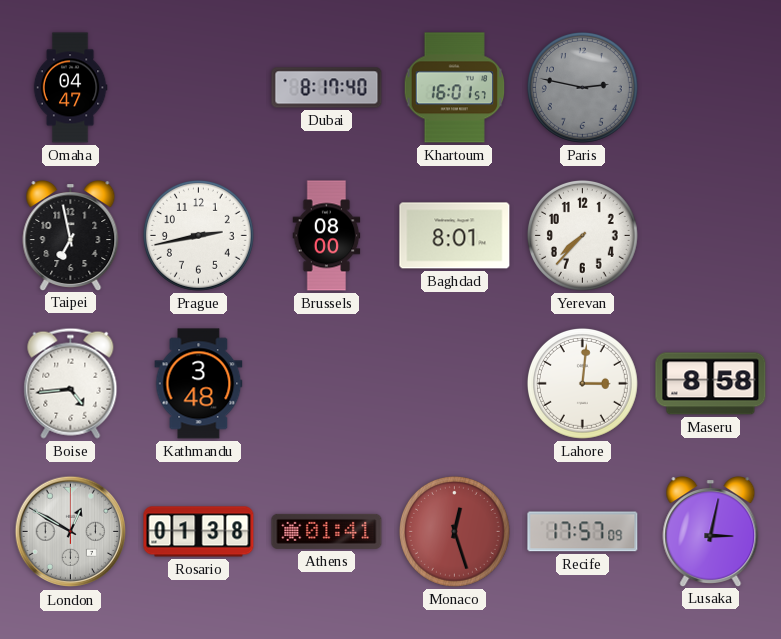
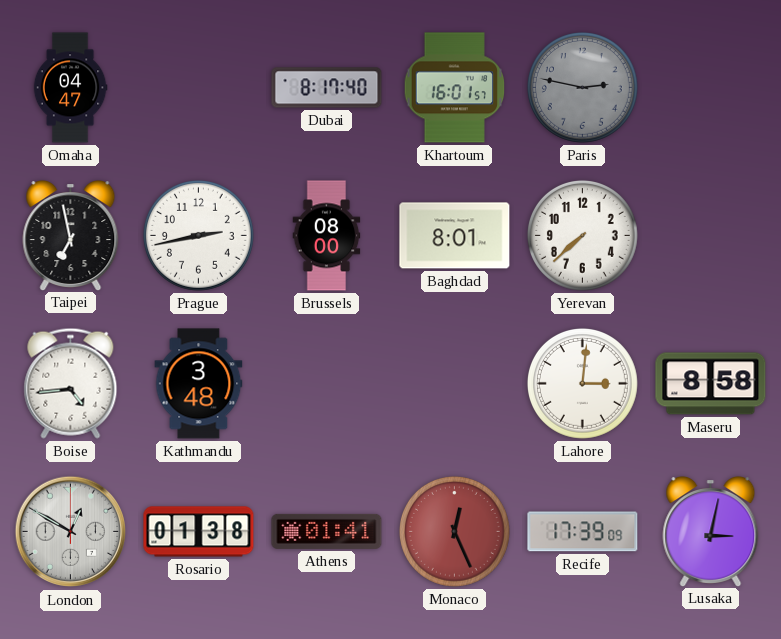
Yerevan: 7:37 -> 7:38 (582, 235)
Monaco: 12:27 -> 12:26 (454, 531)
Recife: 17:57 -> 17:39 (583, 532)
